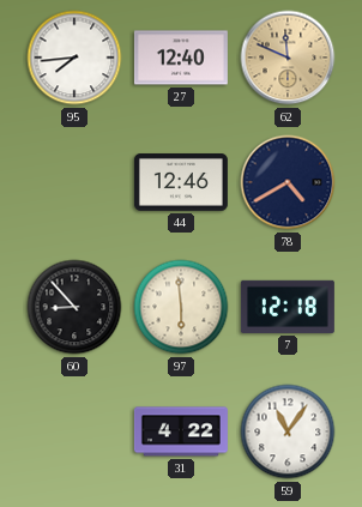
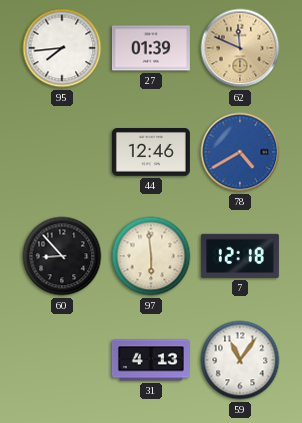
27: 12:40 -> 01:39 (151, 48)
78 dial: navy -> blue (240, 152)
31: 4:22 -> 4:13 (151, 360)
